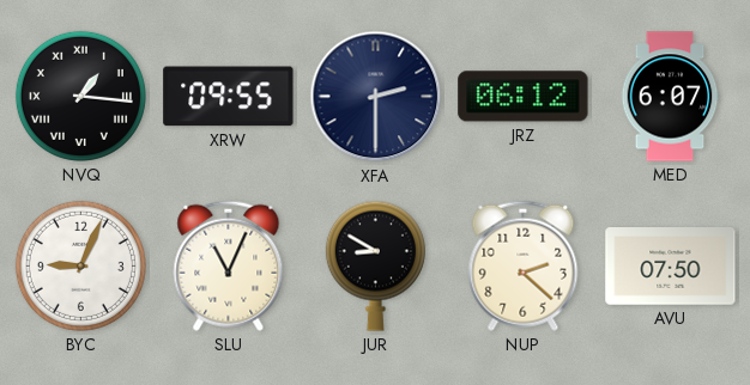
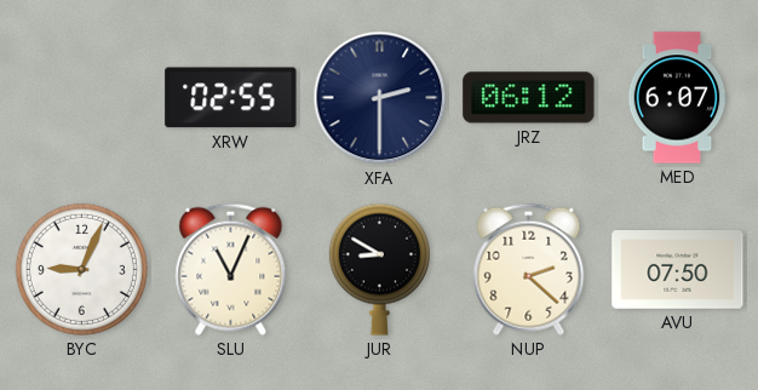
NVQ: 1:16 -> none (80, 96)
XRW: 09:55 -> 02:55 (231, 98)
